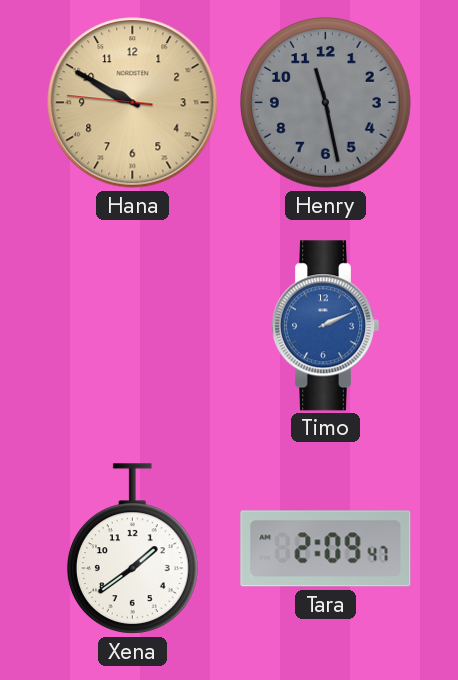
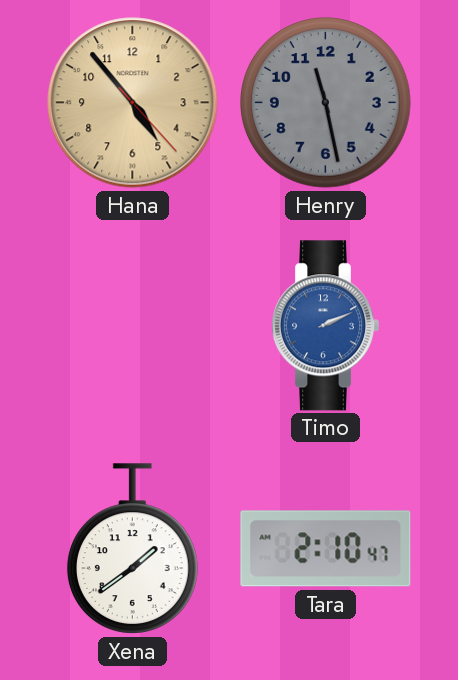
Hana: 9:49 -> 4:53 (133, 103)
Tara: 2:09 -> 2:10 (326, 549)
